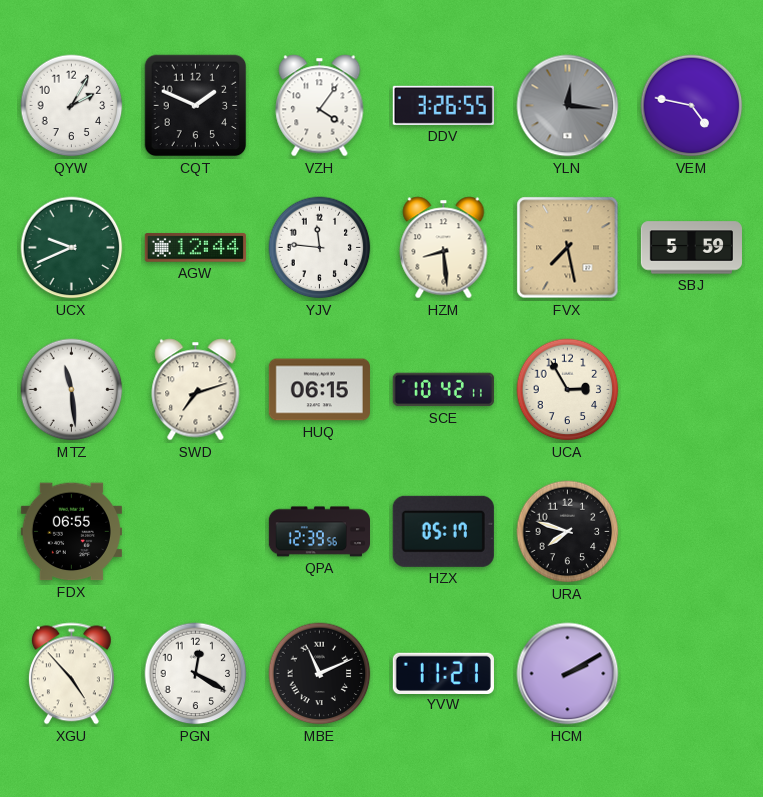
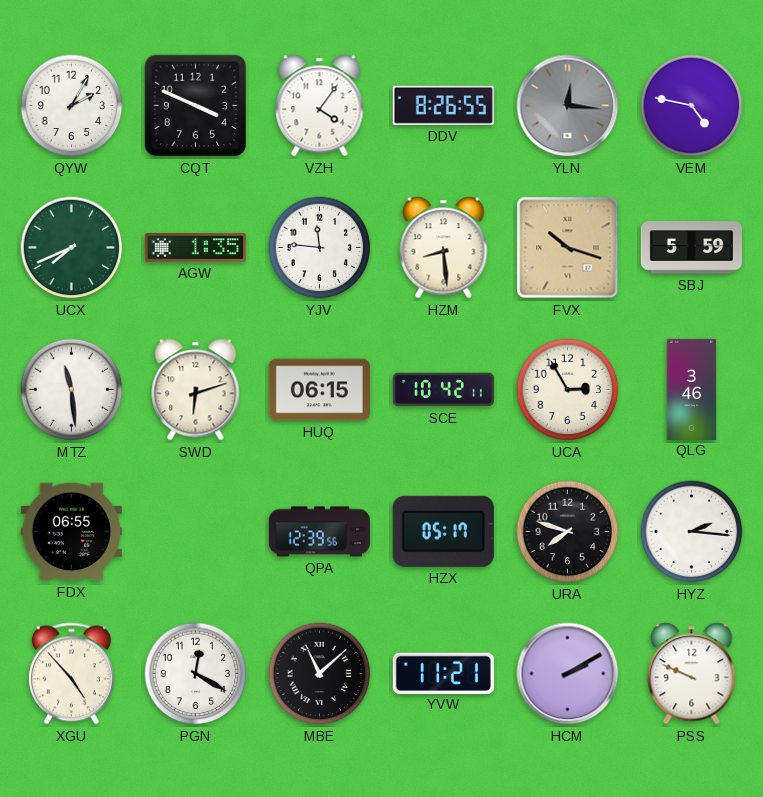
CQT: 1:49 -> 3:49 (196, 106)
DDV: 3:26 -> 8:26 (443, 105)
UCX: 9:41 -> 7:41 (72, 248)
AGW: 12:44 -> 1:35 (195, 248)
FVX: 7:28 -> 10:18 (568, 248)
SWD: 7:12 -> 6:12 (196, 390)
QLG: none -> 3:46 (692, 389)
HYZ: none -> 2:16 (692, 532)
MBE: 11:11 -> 11:08 (320, 674)
PSS: none -> 9:49 (692, 674)
